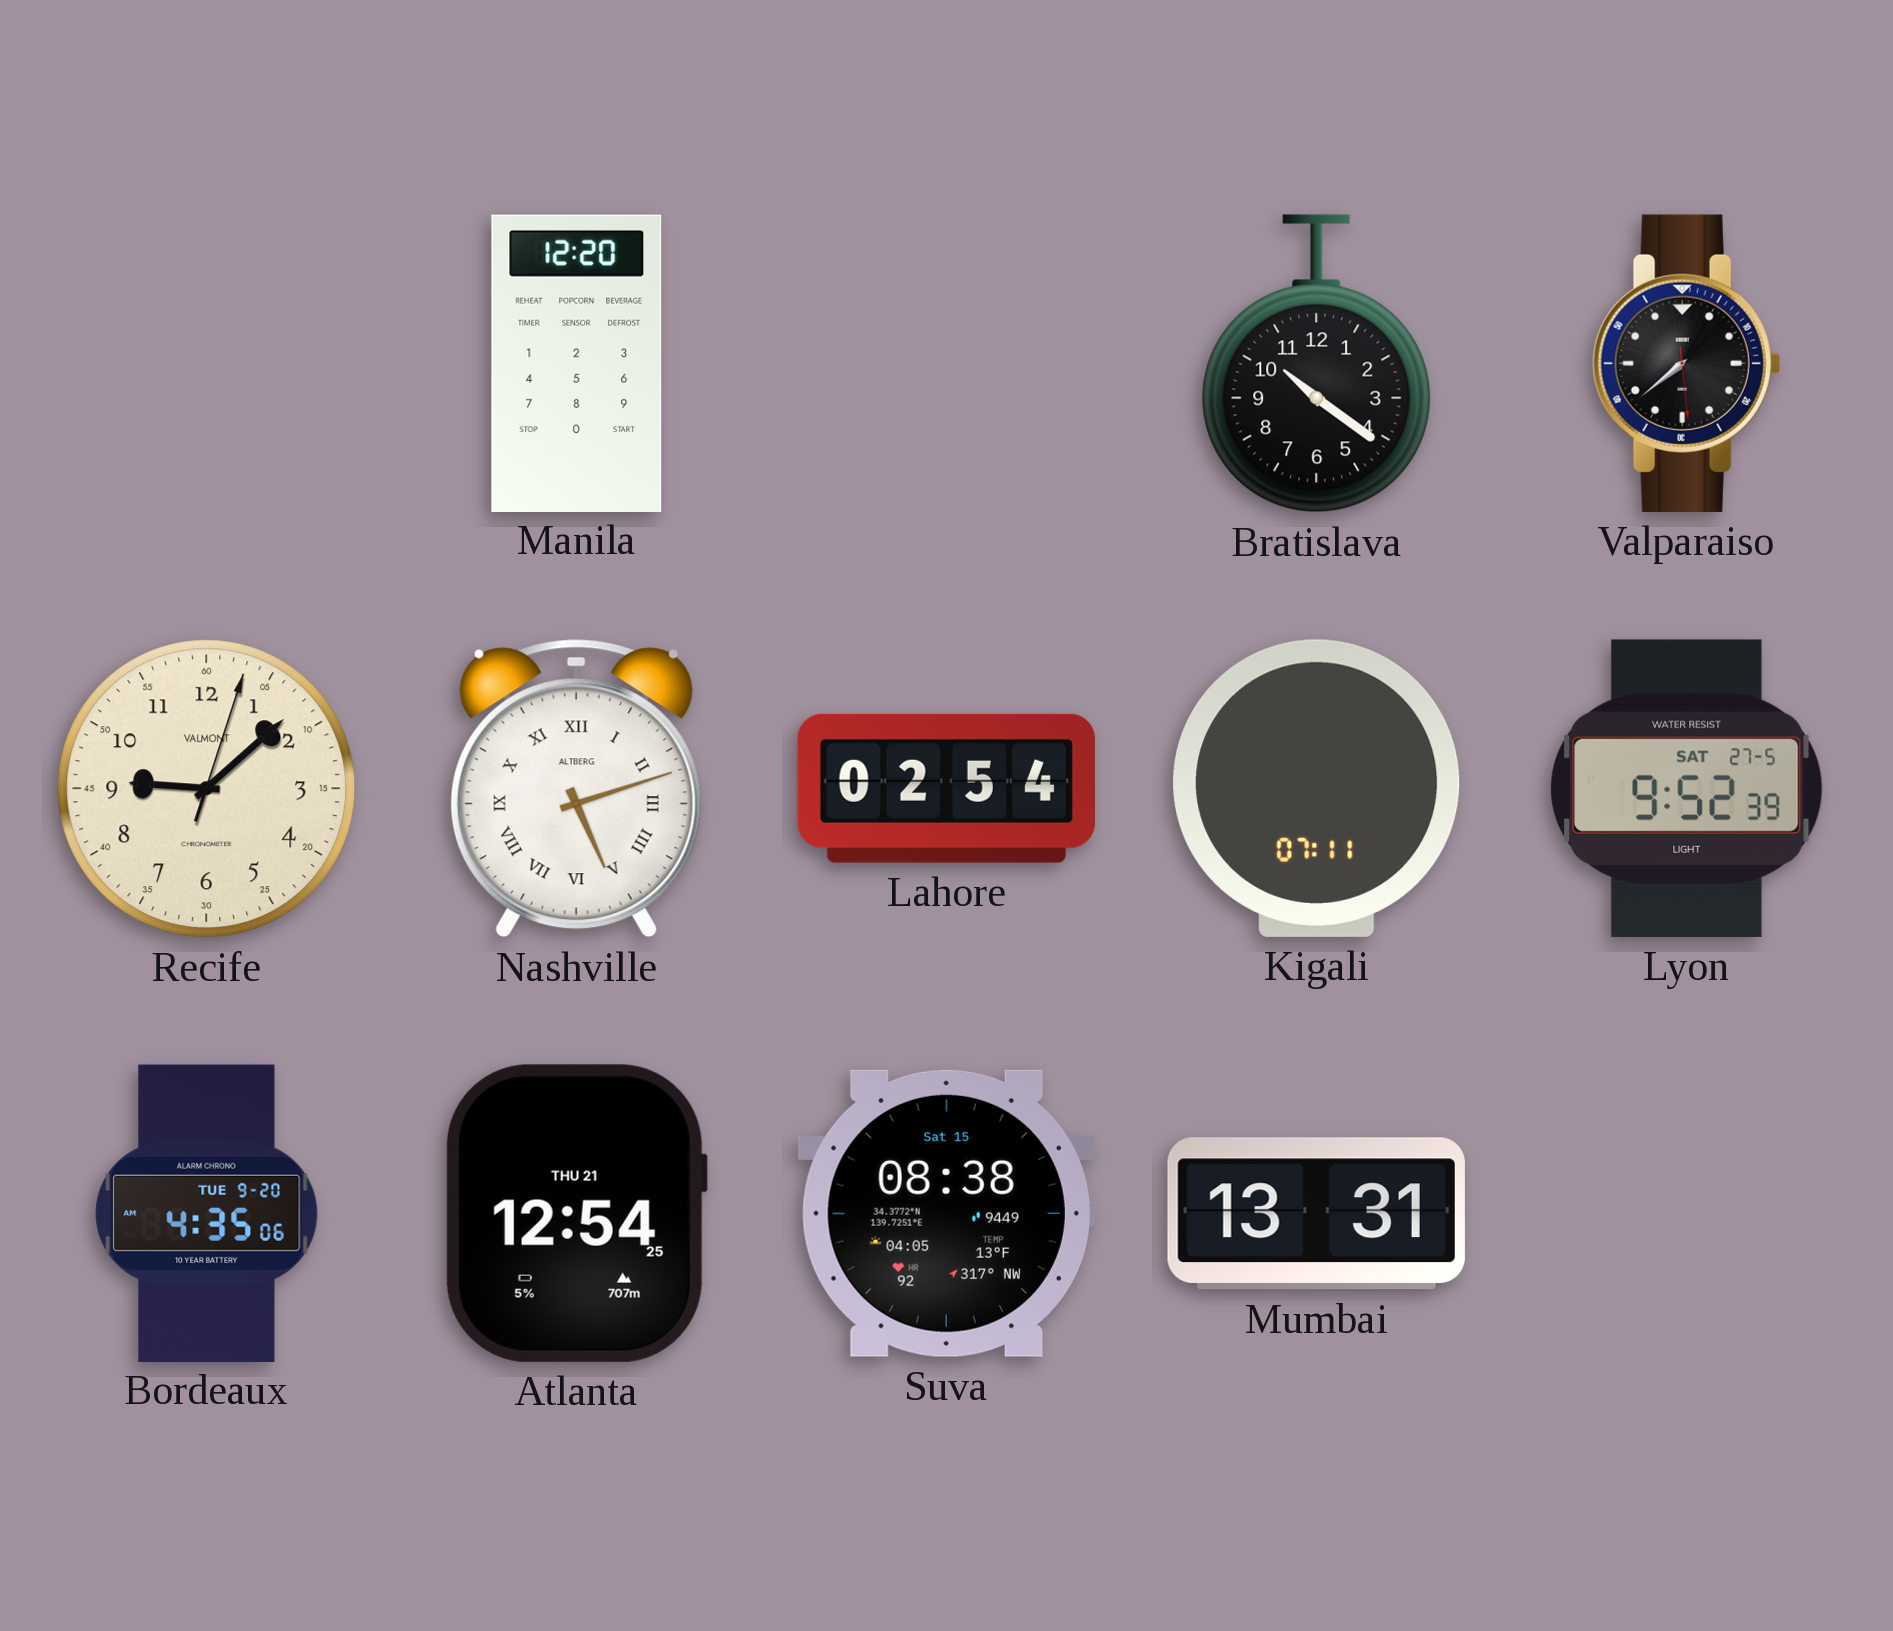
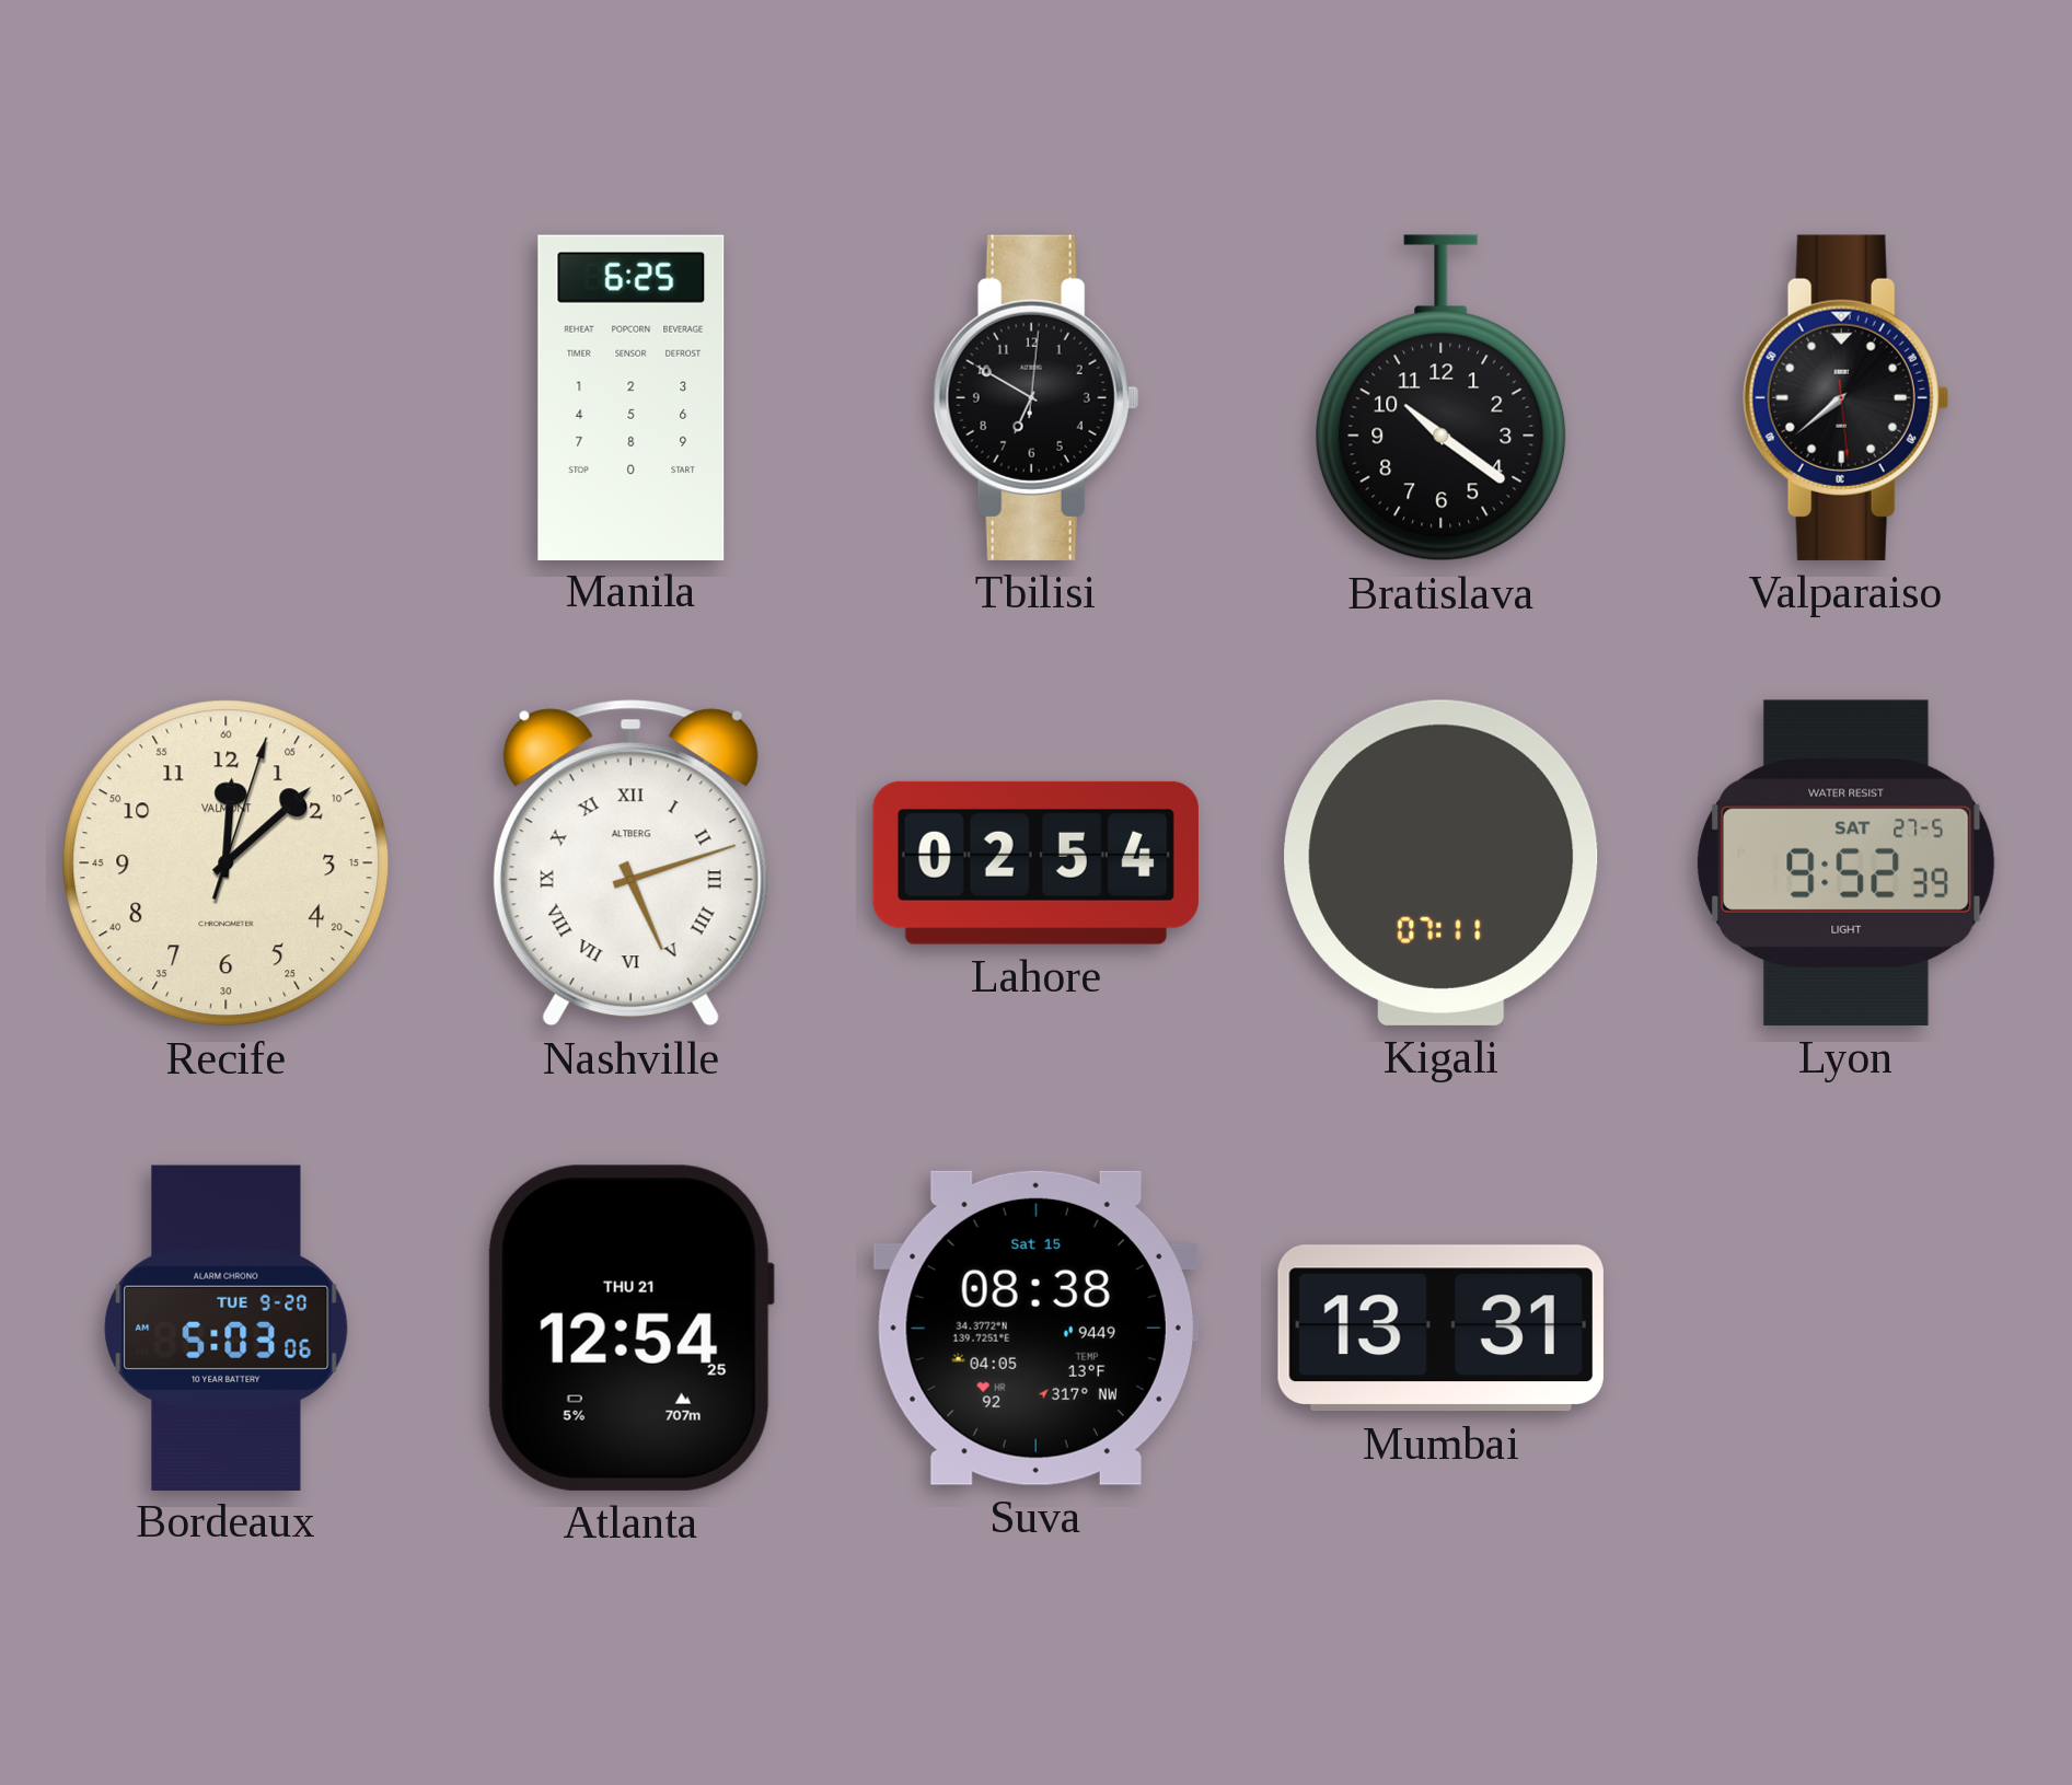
Manila: 12:20 -> 6:25 (632, 397)
Tbilisi: none -> 6:50 (1035, 397)
Recife: 9:08 -> 12:08 (227, 863)
Bordeaux: 4:35 -> 5:03 (227, 1328)
